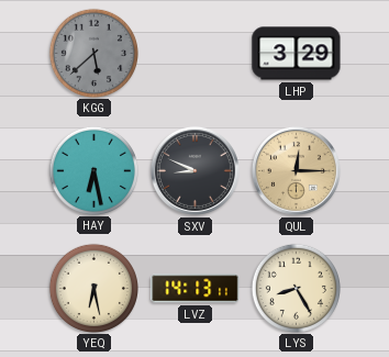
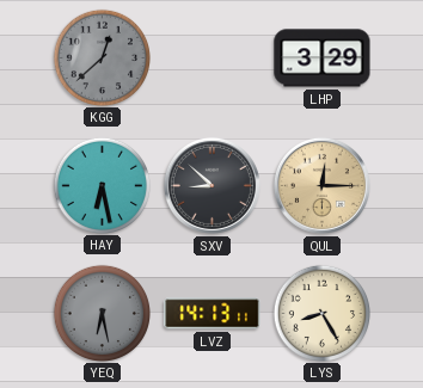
KGG: 5:38 -> 12:38 (102, 57)
SXV: 8:49 -> 8:52 (211, 185)
YEQ dial: cream -> grey (102, 313)
